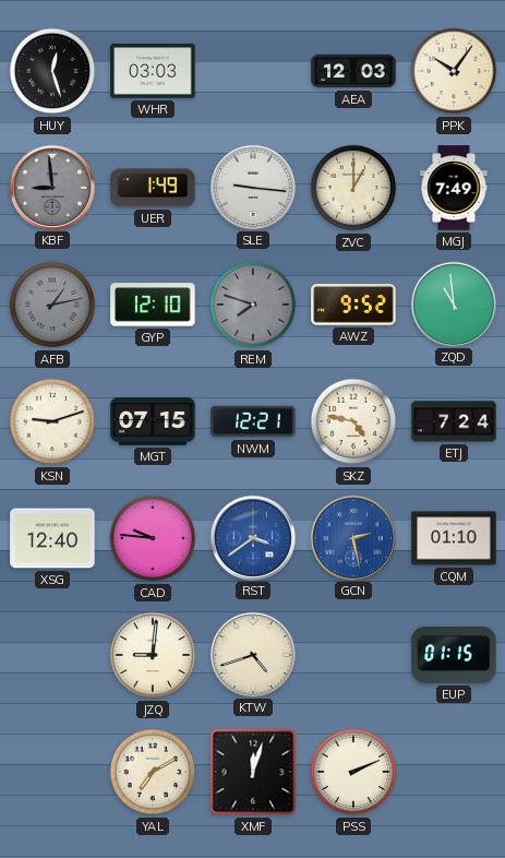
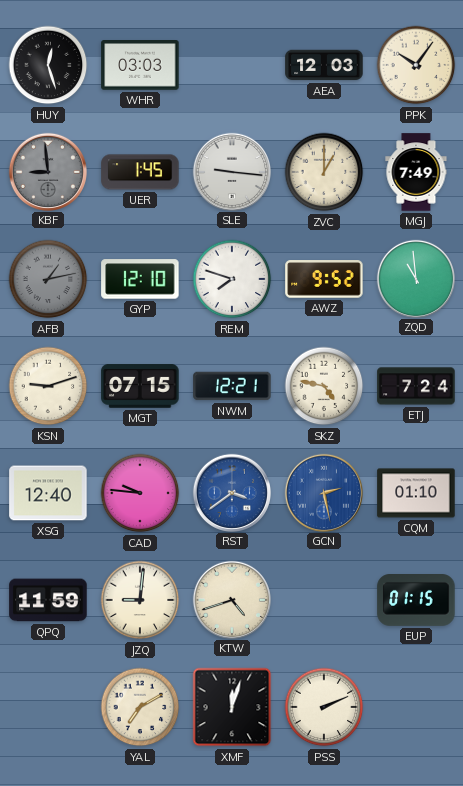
UER: 1:49 -> 1:45 (140, 172)
REM dial: grey -> white (232, 279)
QPQ: none -> 11:59 (48, 600)
